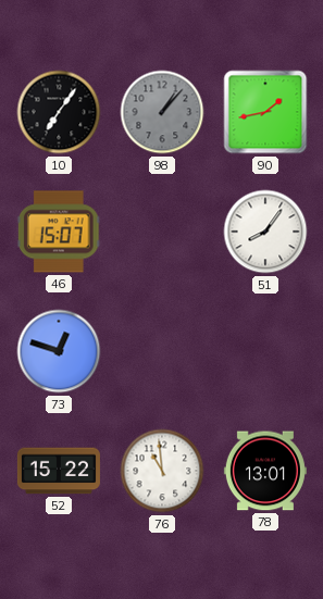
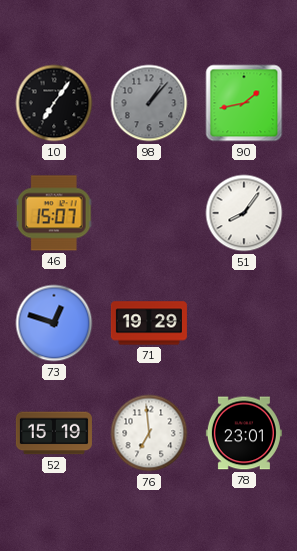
71: none -> 19:29 (149, 323)
52: 15:22 -> 15:19 (54, 433)
76: 10:59 -> 6:59 (149, 433)
78: 13:01 -> 23:01 (244, 433)
